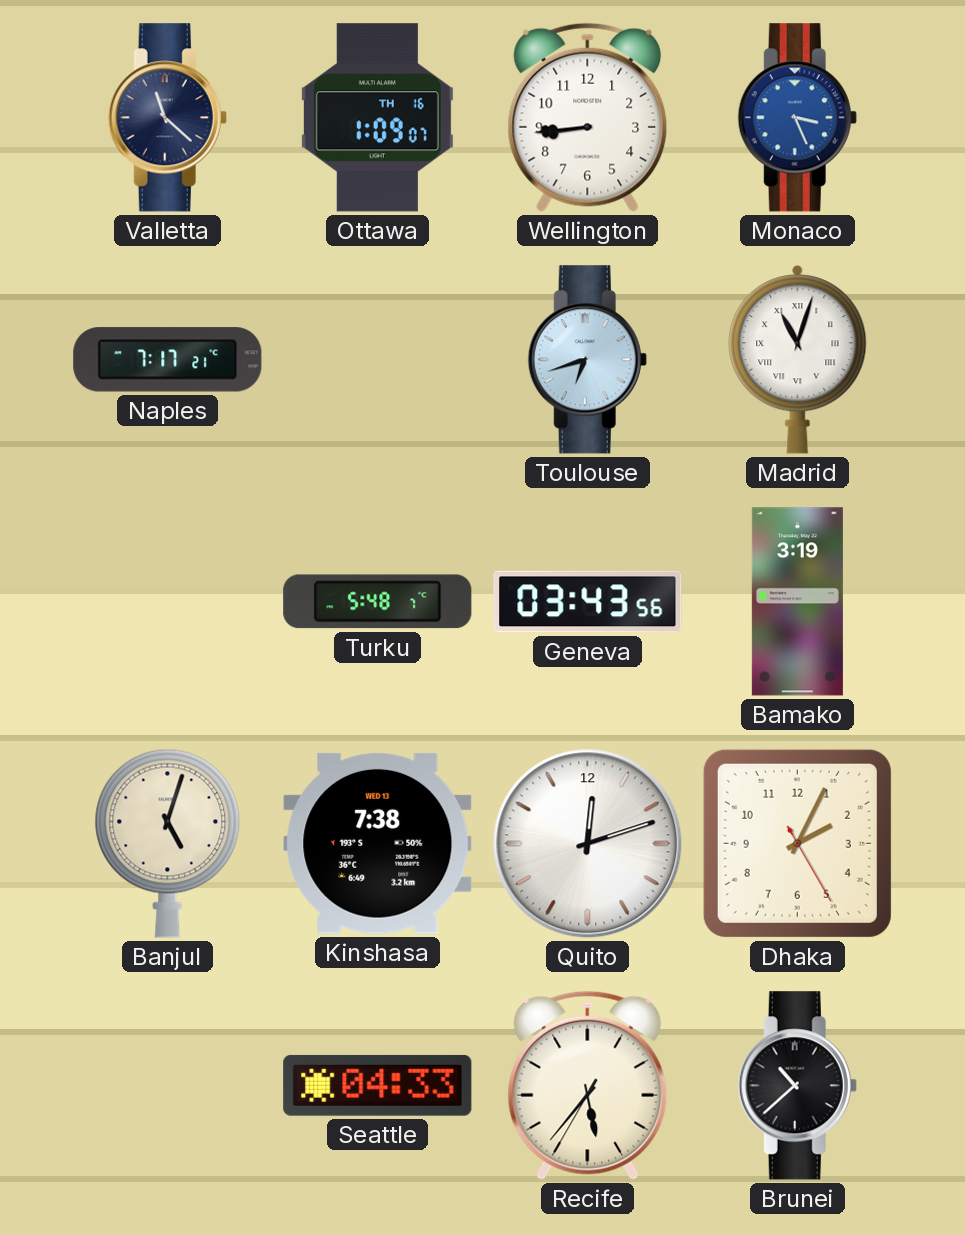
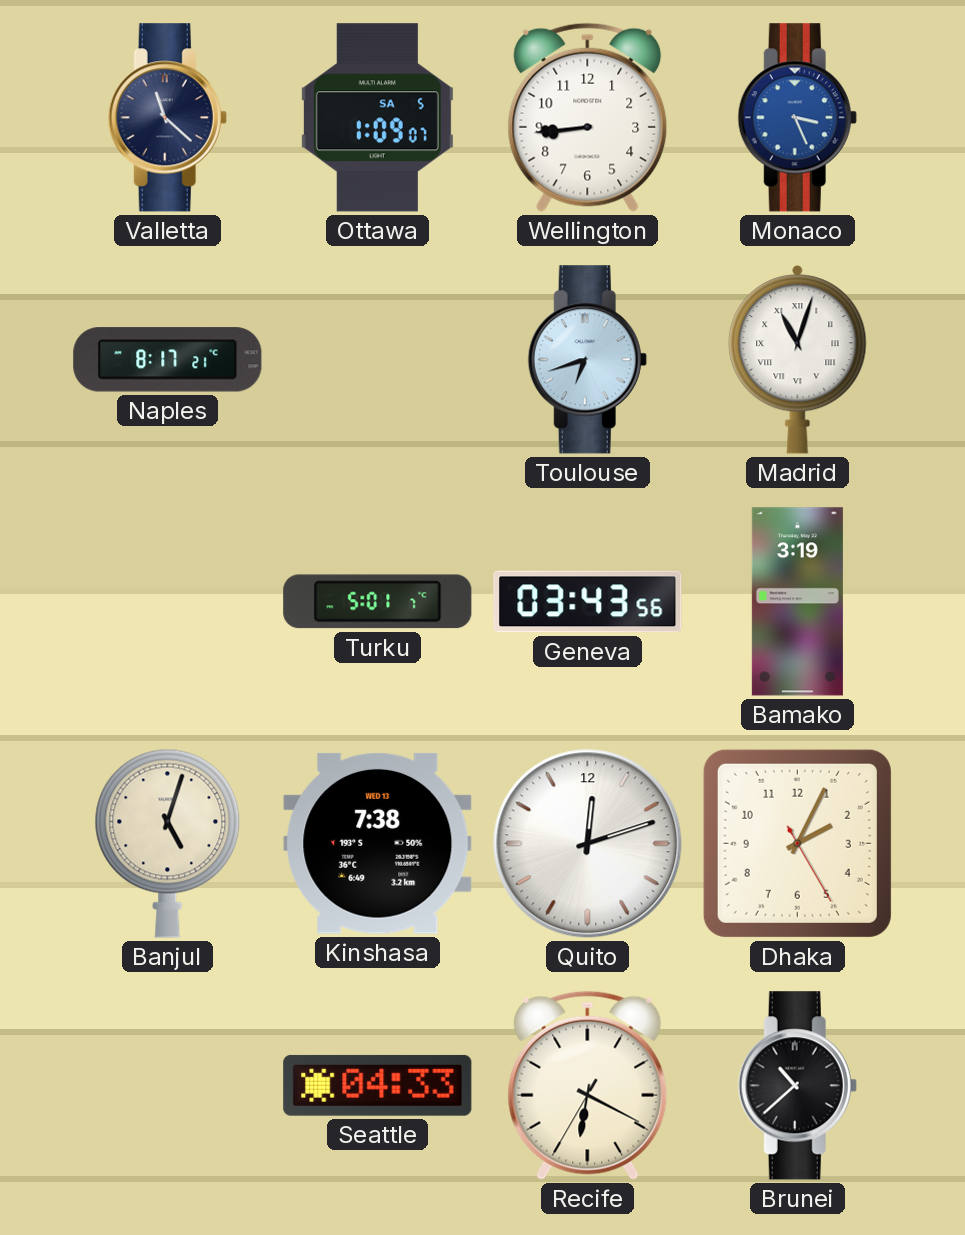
Ottawa date: TH 16 -> SA 5 (377, 118)
Naples: 7:17 -> 8:17 (168, 360)
Turku: 5:48 -> 5:01 (378, 602)
Recife: 5:36 -> 6:19 (588, 1085)
